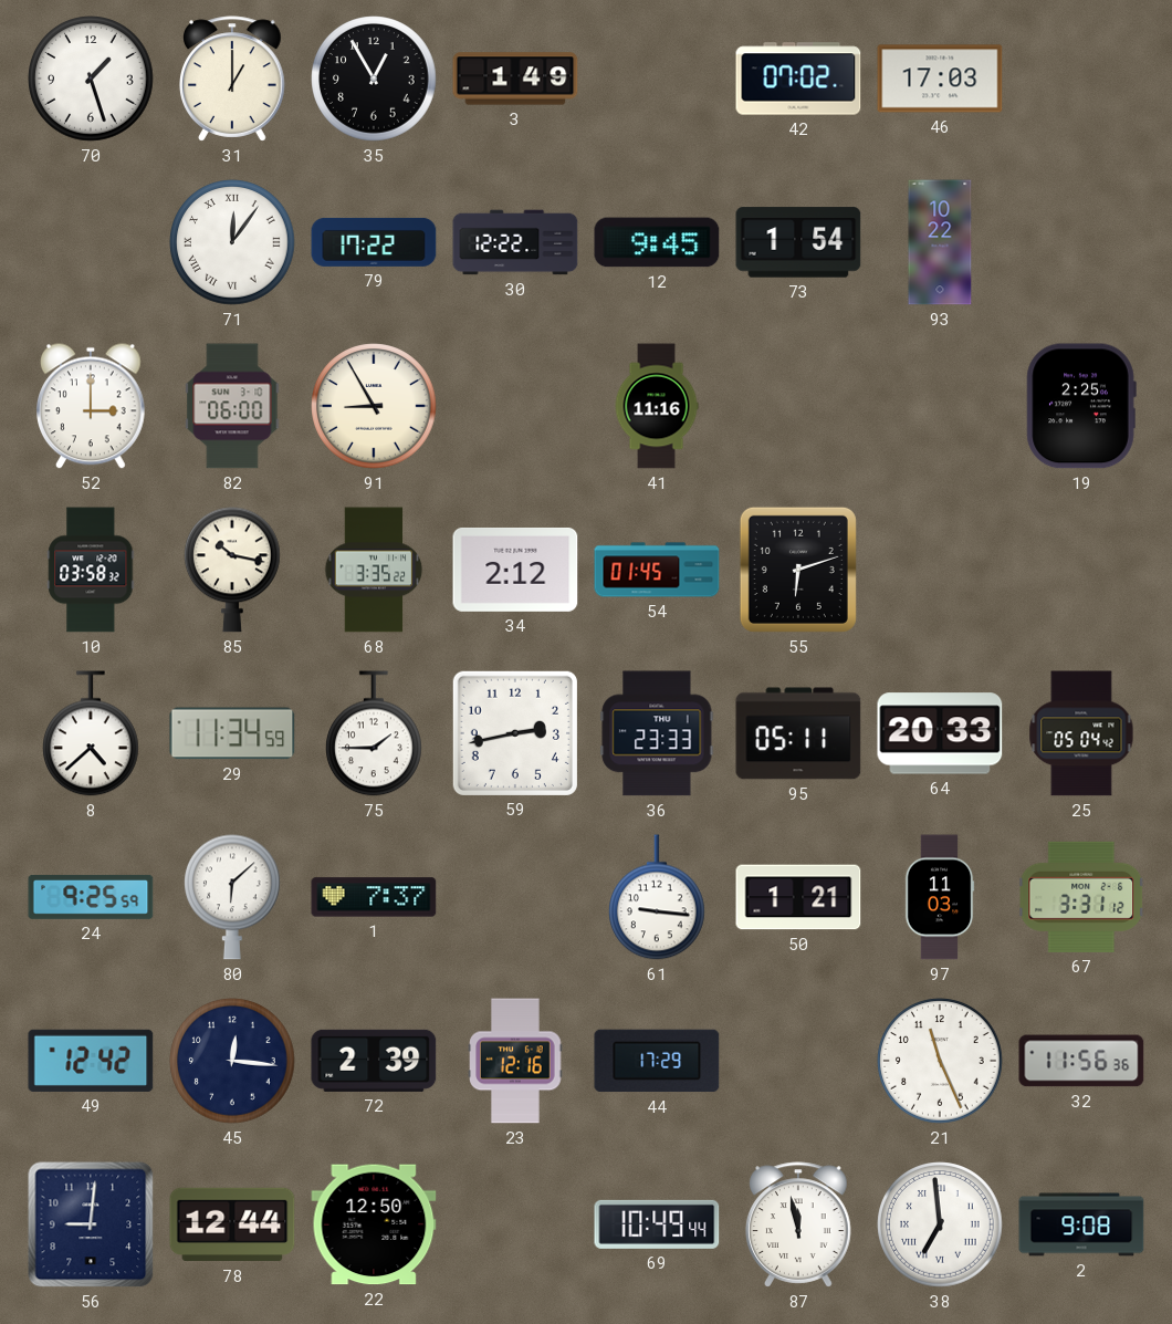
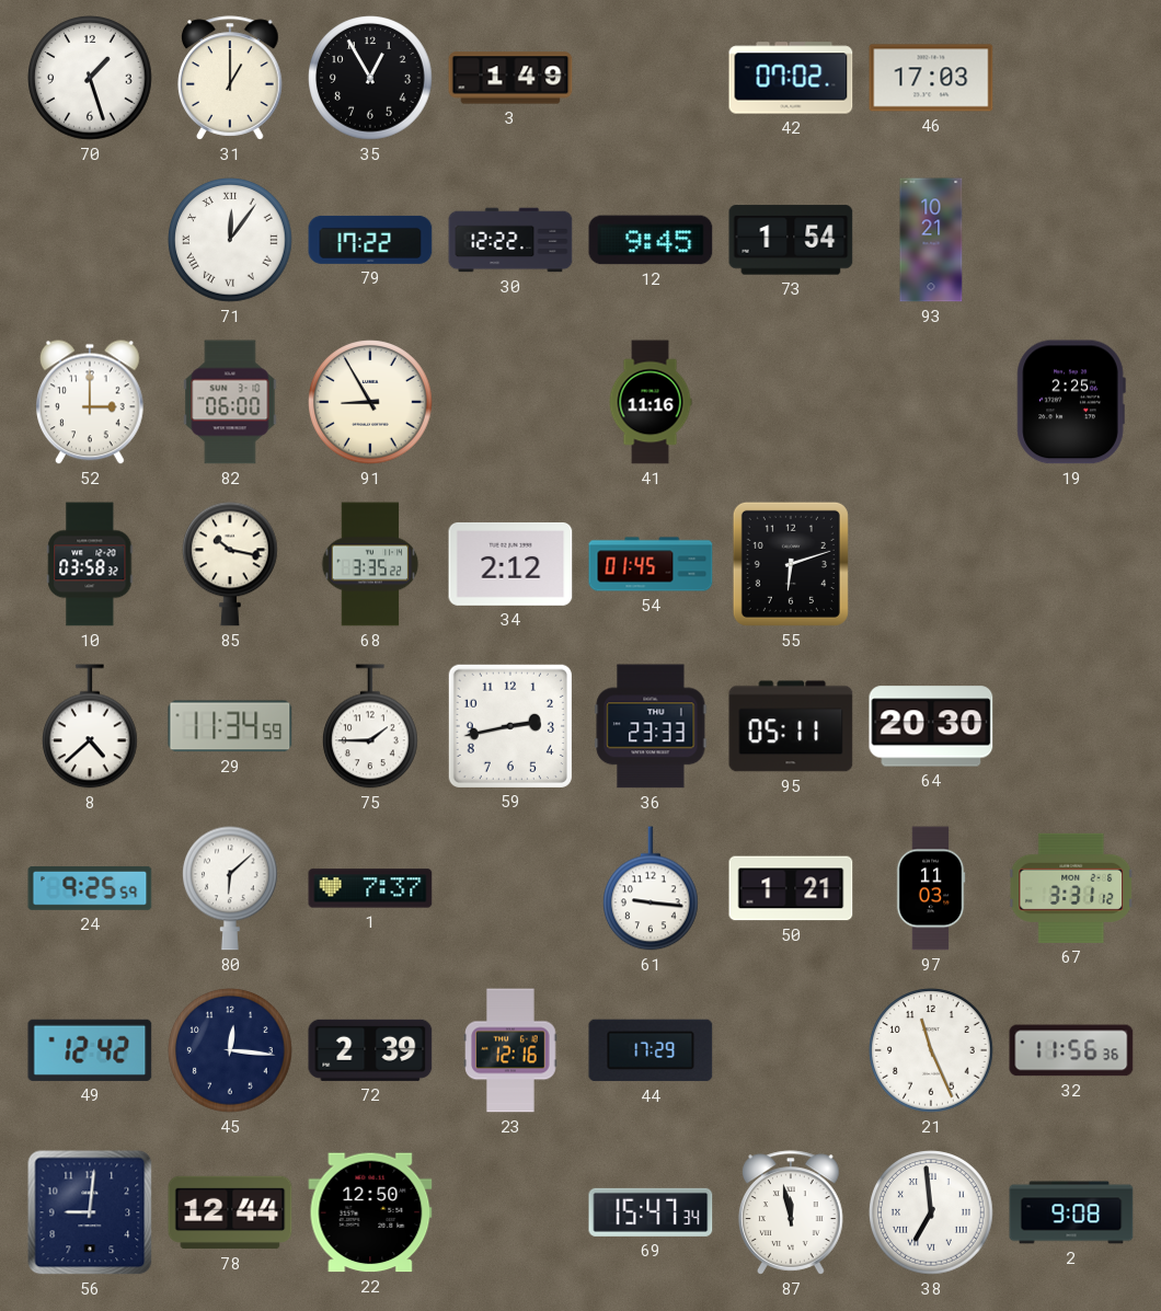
93: 10:22 -> 10:21 (931, 240)
64: 20:33 -> 20:30 (931, 726)
25: 05:04 -> none (1081, 733)
69: 10:49 -> 15:47 (651, 1212)
